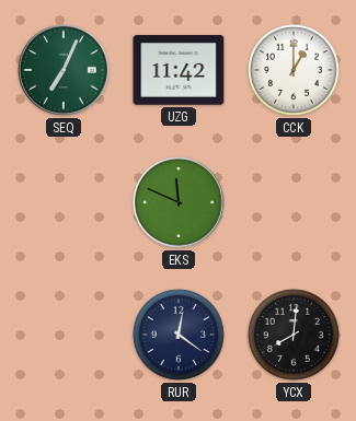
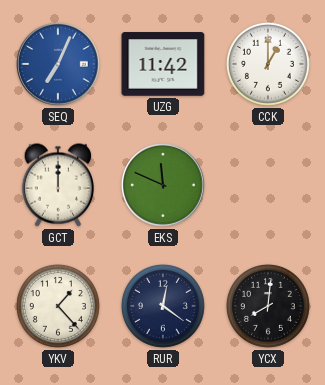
SEQ dial: green -> blue (58, 64)
GCT: none -> 12:00 (57, 185)
YKV: none -> 1:23 (58, 306)
